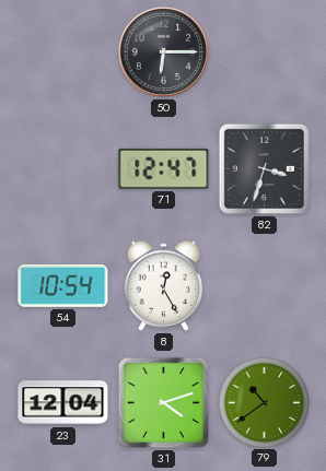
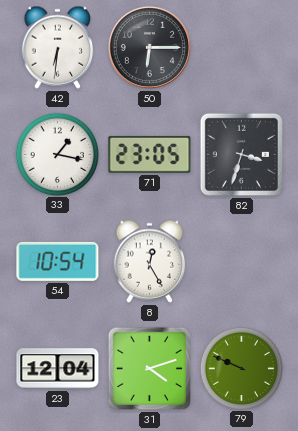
42: none -> 6:31 (58, 47)
33: none -> 1:17 (57, 154)
71: 12:47 -> 23:05 (150, 154)
79: 10:39 -> 9:49 (241, 368)
